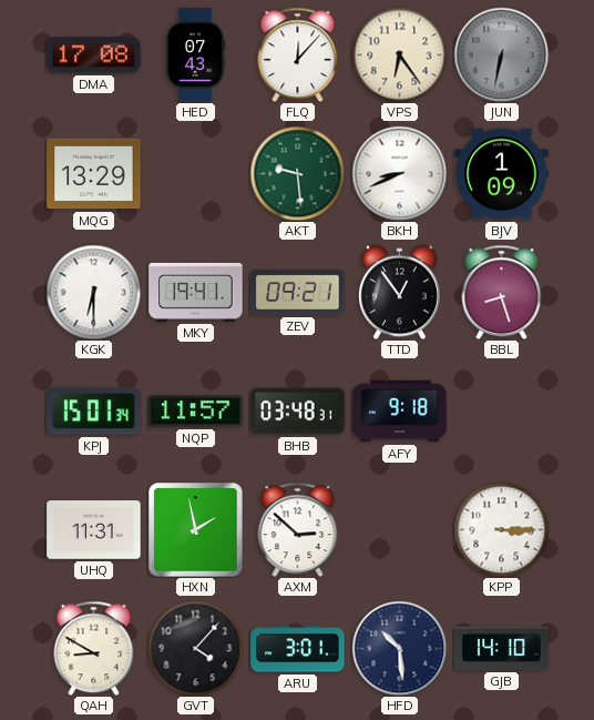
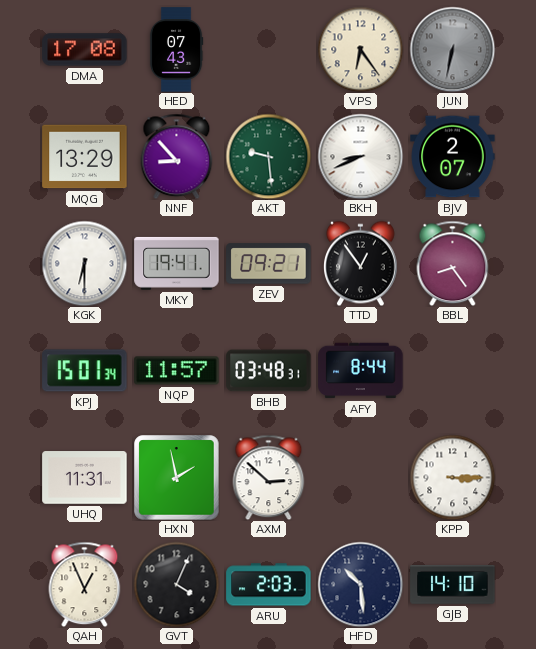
FLQ: 12:07 -> none (298, 54)
NNF: none -> 8:53 (177, 156)
BJV: 1:09 -> 2:07 (453, 157)
BBL: 8:27 -> 8:24 (453, 263)
AFY: 9:18 -> 8:44 (361, 371)
QAH: 8:50 -> 12:56 (85, 584)
GVT: 4:07 -> 4:04 (176, 584)
ARU: 3:01 -> 2:03 (269, 585)
